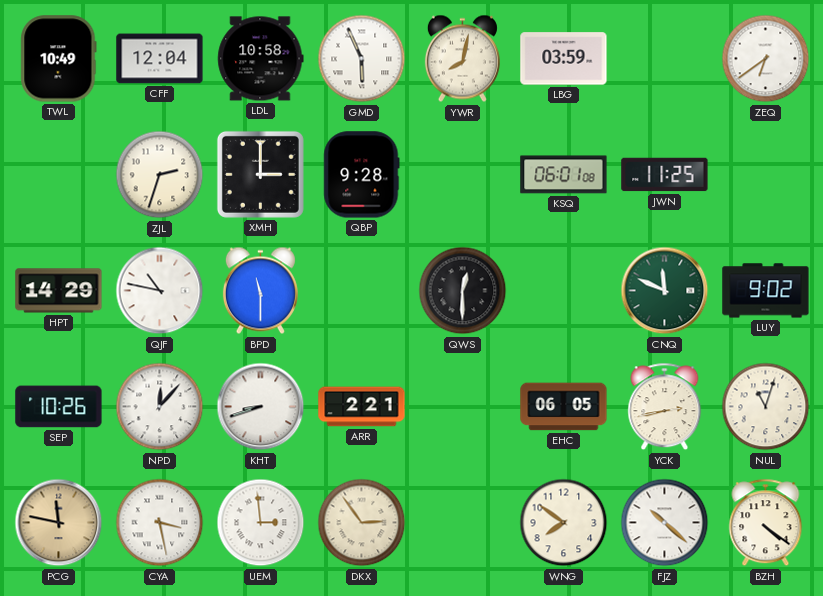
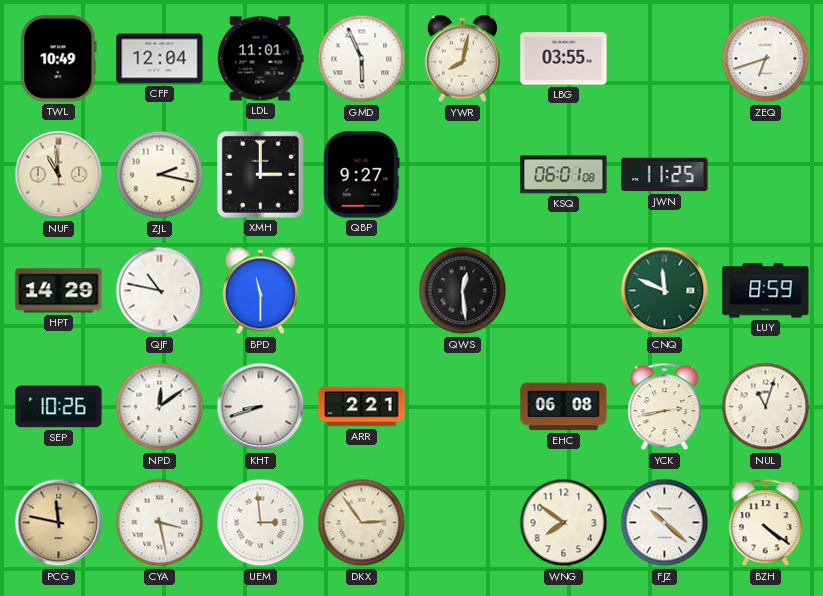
LDL: 10:58 -> 11:01 (261, 59)
LBG: 03:59 -> 03:55 (564, 59)
ZEQ: 6:39 -> 6:42 (766, 59)
NUF: none -> 10:59 (59, 175)
ZJL: 2:33 -> 2:17 (160, 175)
QBP: 9:28 -> 9:27 (362, 175)
QWS: 12:30 -> 12:29 (463, 291)
LUY: 9:02 -> 8:59 (766, 291)
NPD: 12:07 -> 12:09 (160, 407)
EHC: 06:05 -> 06:08 (564, 407)
